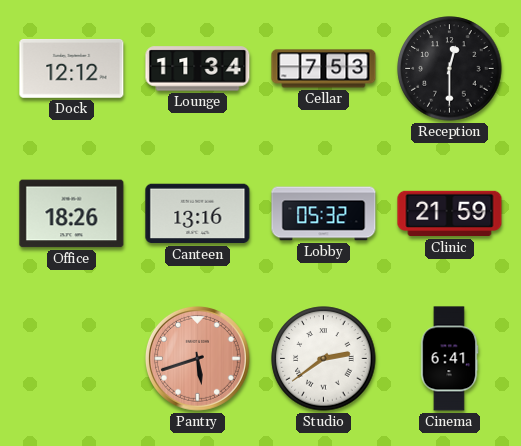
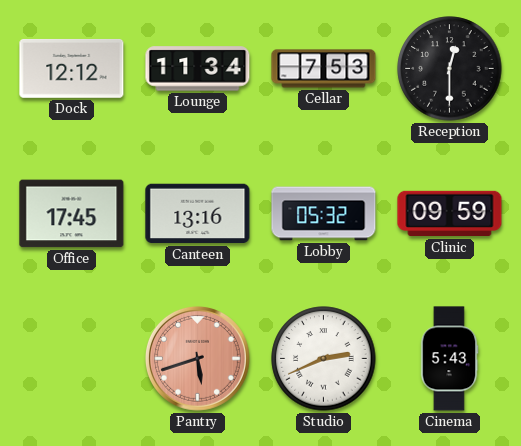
Office: 18:26 -> 17:45 (72, 214)
Clinic: 21:59 -> 09:59 (450, 214)
Studio: 2:39 -> 2:41 (324, 359)
Cinema: 6:41 -> 5:43 (449, 359)
